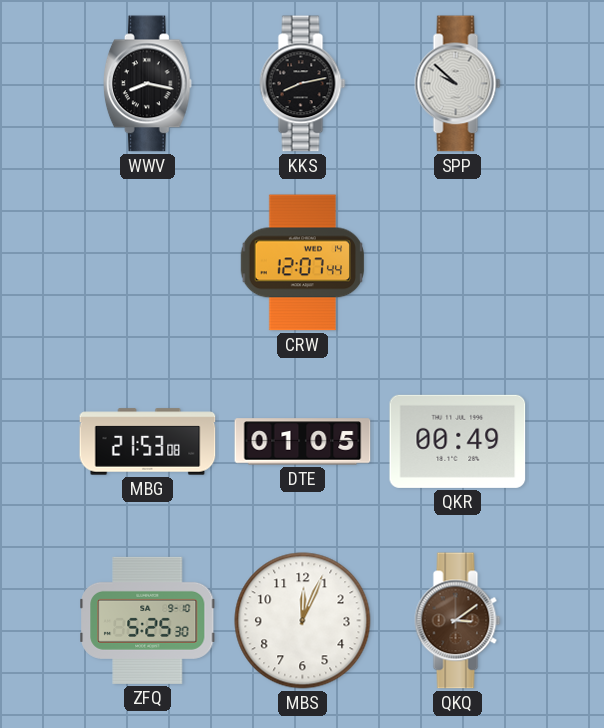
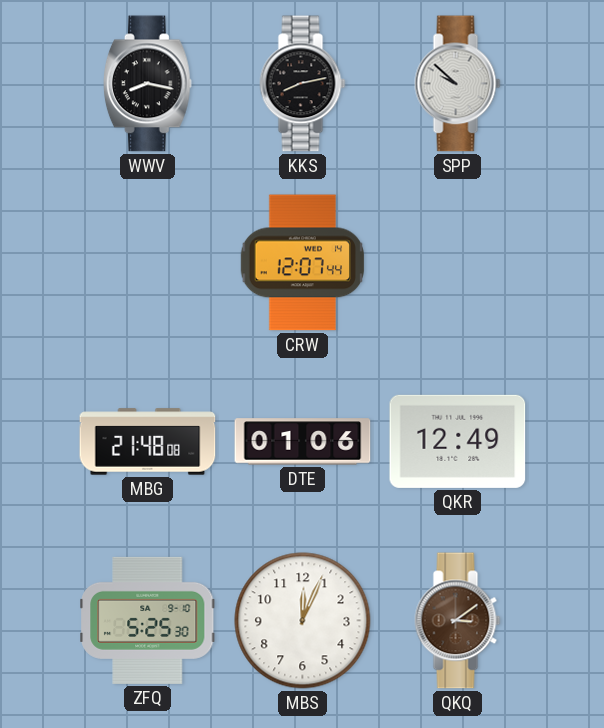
MBG: 21:53 -> 21:48 (148, 442)
DTE: 01:05 -> 01:06 (303, 442)
QKR: 00:49 -> 12:49 (458, 441)
